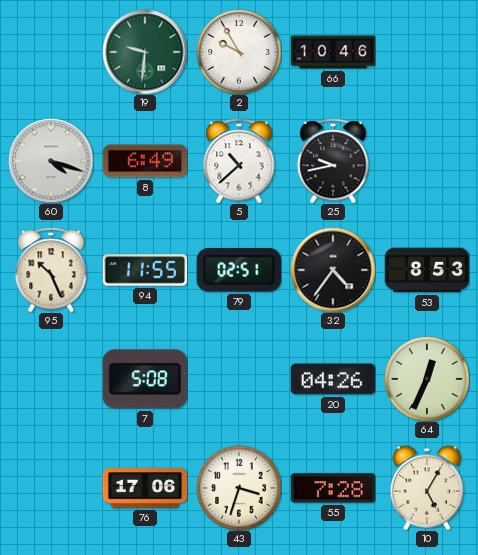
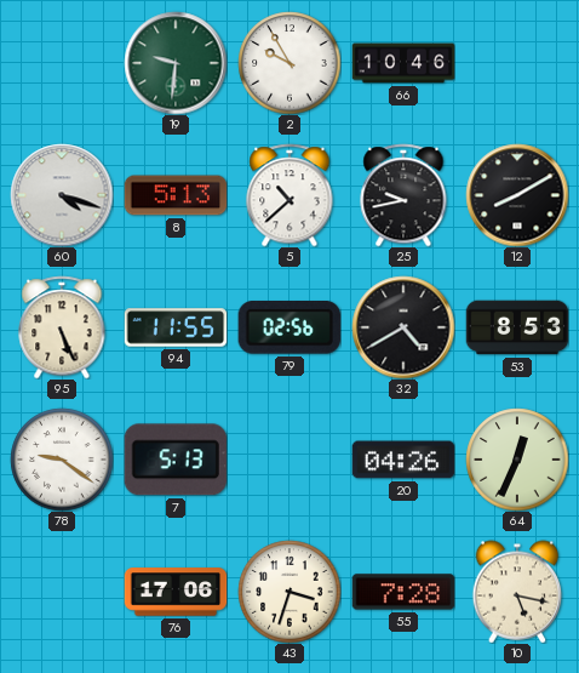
8: 6:49 -> 5:13 (176, 195)
12: none -> 8:10 (517, 195)
95: 10:26 -> 5:26 (62, 327)
79: 02:51 -> 02:56 (288, 329)
32: 4:36 -> 4:40 (403, 327)
78: none -> 9:21 (62, 460)
7: 5:08 -> 5:13 (176, 460)
10: 5:05 -> 5:17 (517, 592)
